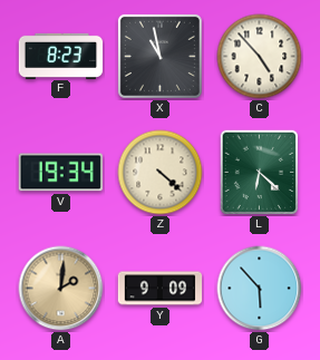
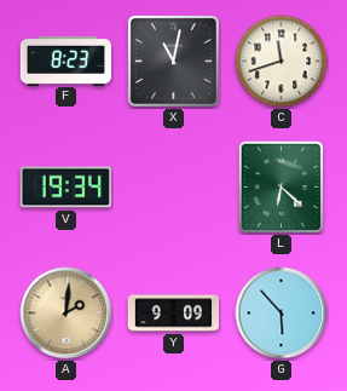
X: 10:58 -> 11:02 (173, 61)
C: 4:53 -> 11:42 (282, 62)
Z: 4:22 -> none (161, 173)
